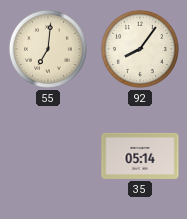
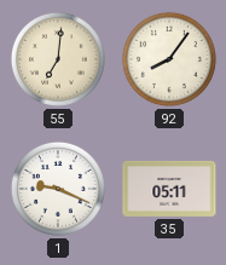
1: none -> 9:19 (58, 189)
35: 05:14 -> 05:11 (169, 189)
